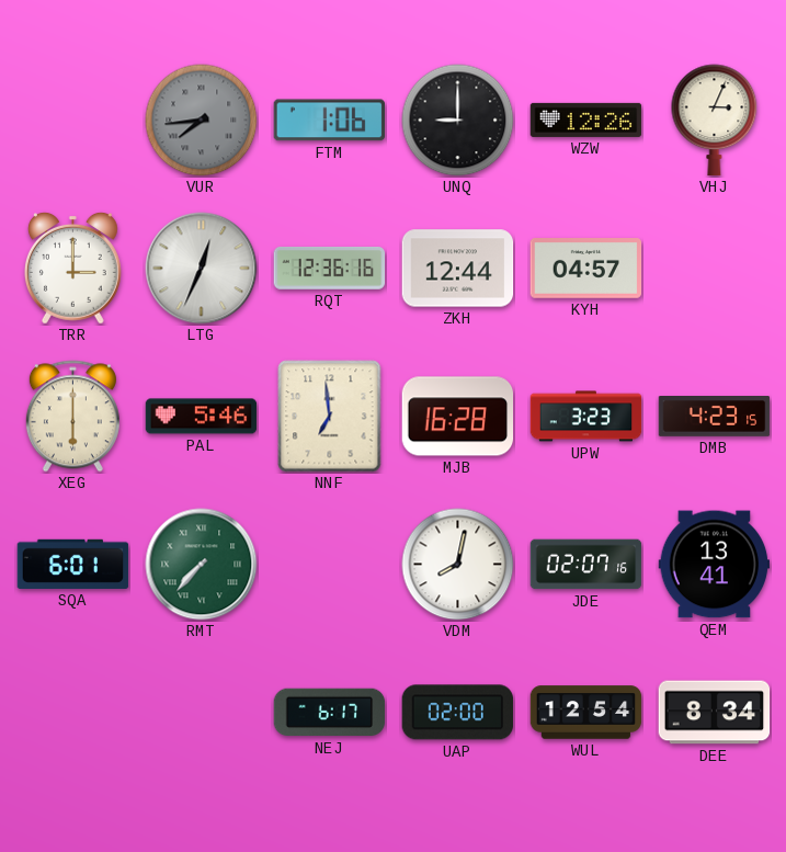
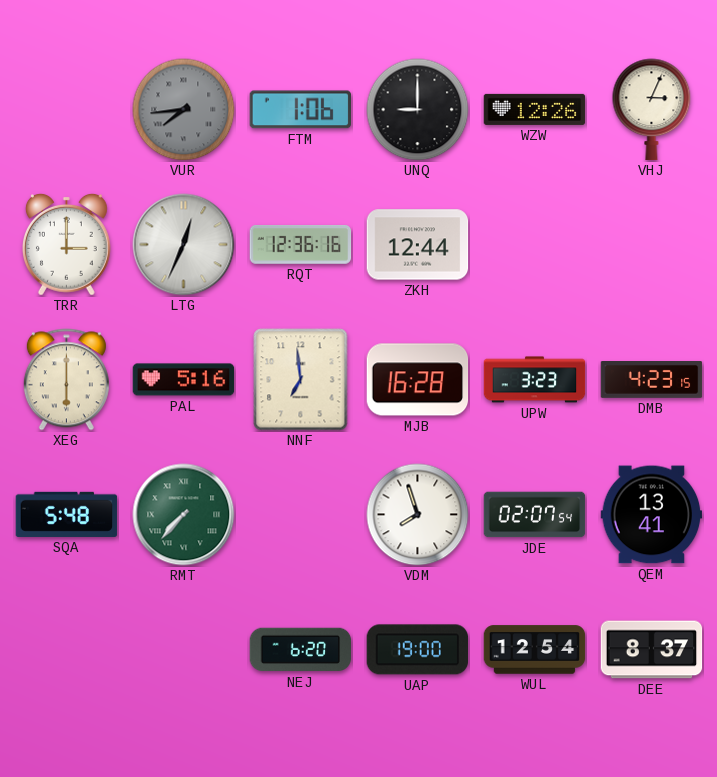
KYH: 04:57 -> none (586, 269)
PAL: 5:46 -> 5:16 (184, 380)
SQA: 6:01 -> 5:48 (67, 514)
VDM: 8:02 -> 7:57 (418, 515)
JDE: 02:07:16 -> 02:07:54 (535, 515)
NEJ: 6:17 -> 6:20 (301, 650)
UAP: 02:00 -> 19:00 (418, 650)
DEE: 8:34 -> 8:37 (652, 650)
